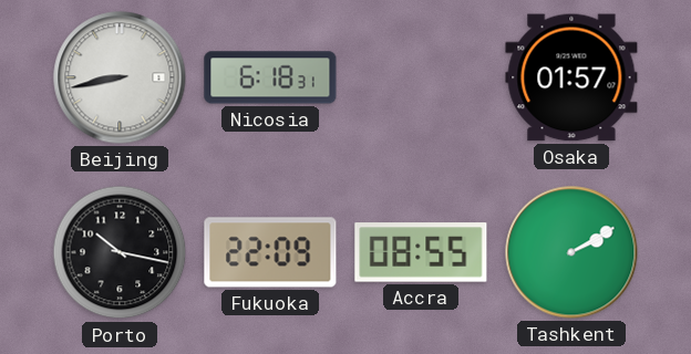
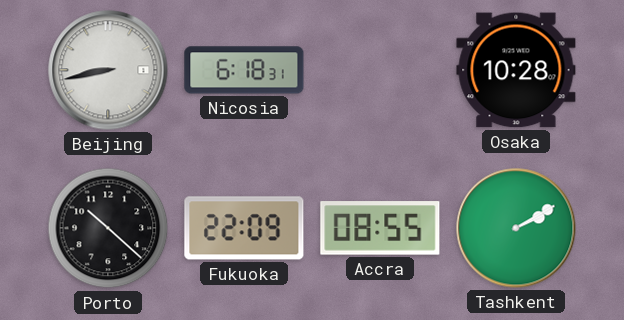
Osaka: 01:57 -> 10:28 (516, 70)
Porto: 10:17 -> 10:22 (108, 228)
